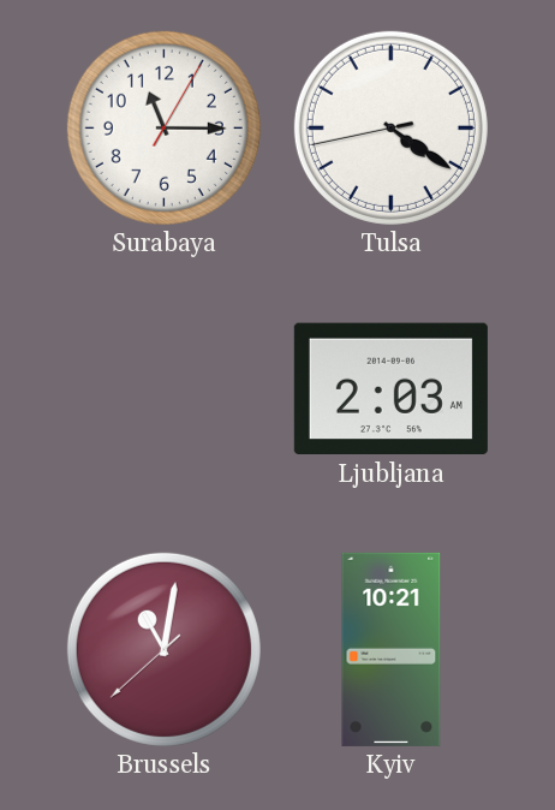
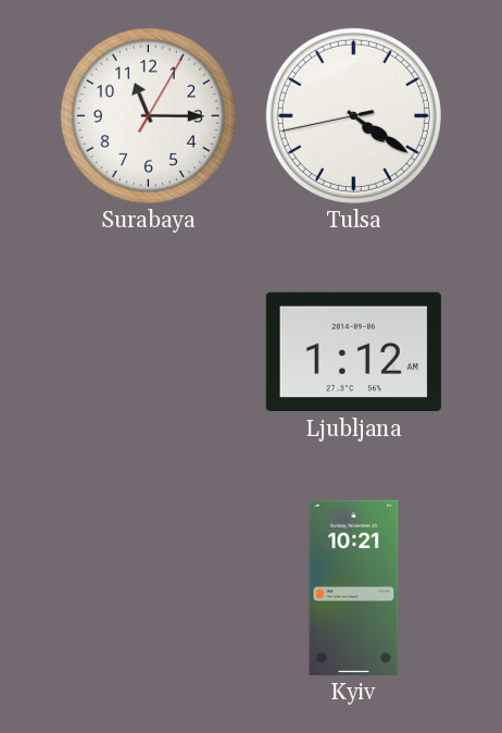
Ljubljana: 2:03 -> 1:12 (353, 352)
Brussels: 11:01 -> none (163, 649)
